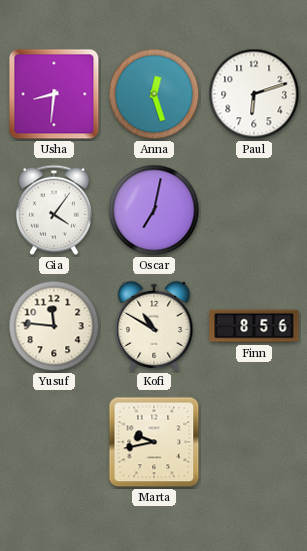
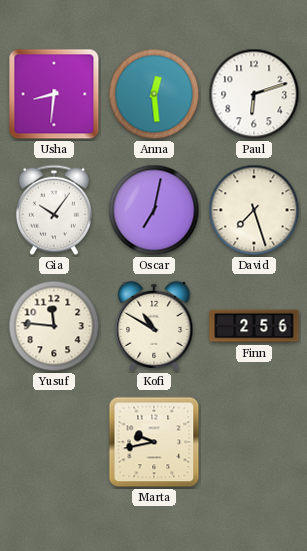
Anna: 12:27 -> 12:29 (154, 94)
Gia: 4:06 -> 10:06 (54, 210)
David: none -> 7:27 (254, 210)
Finn: 8:56 -> 2:56 (254, 326)
